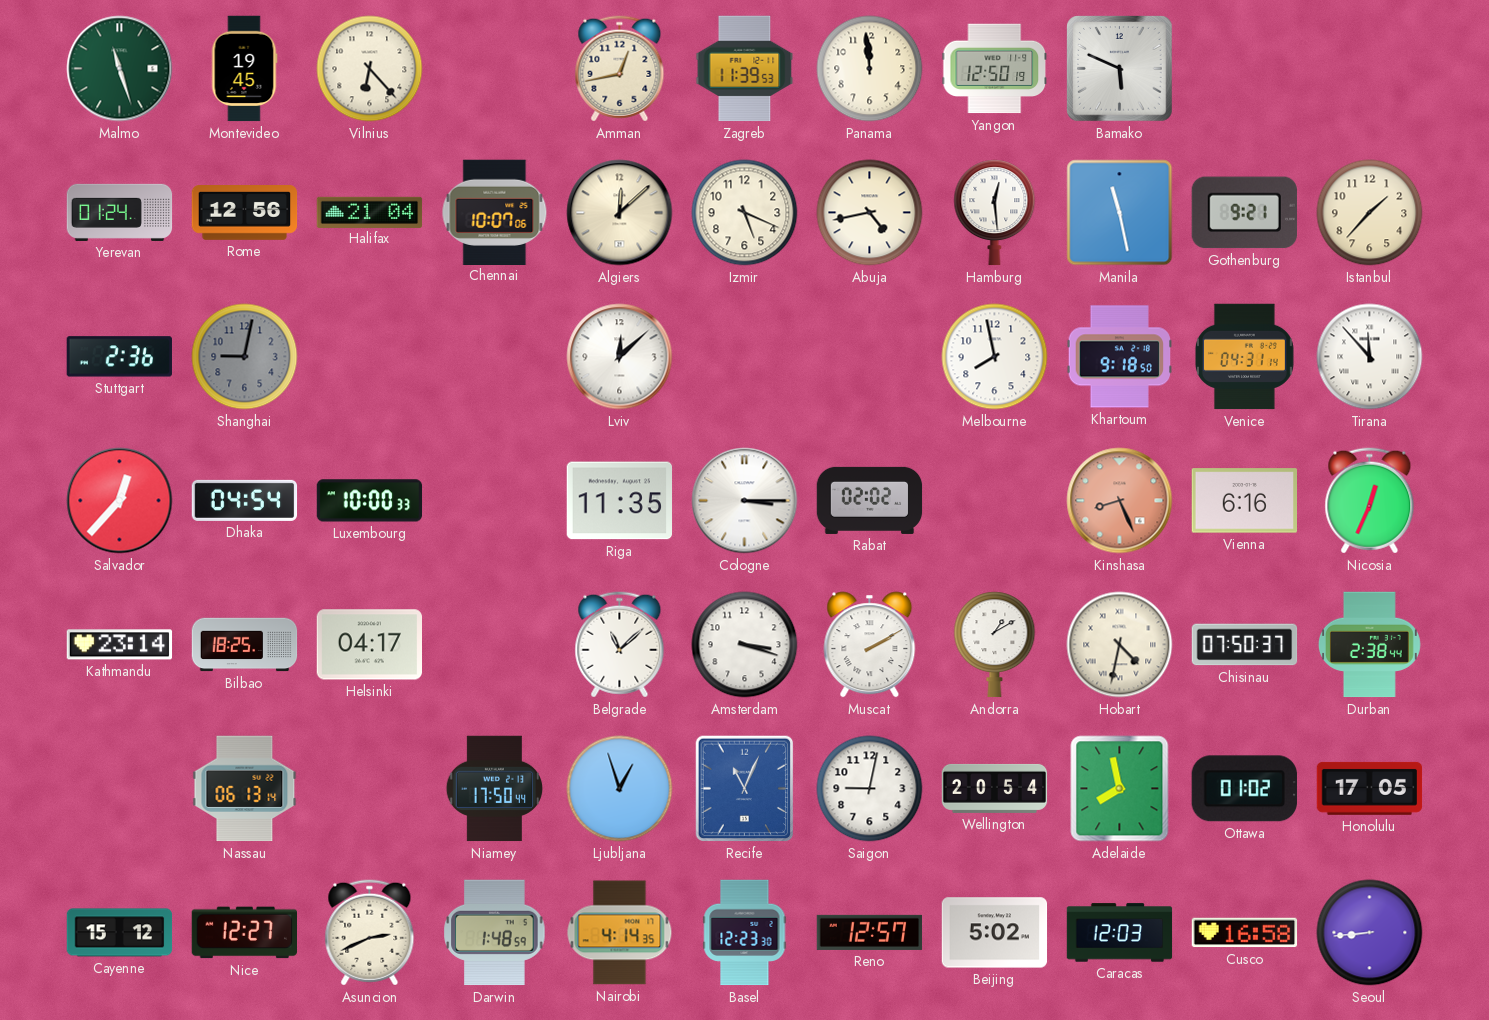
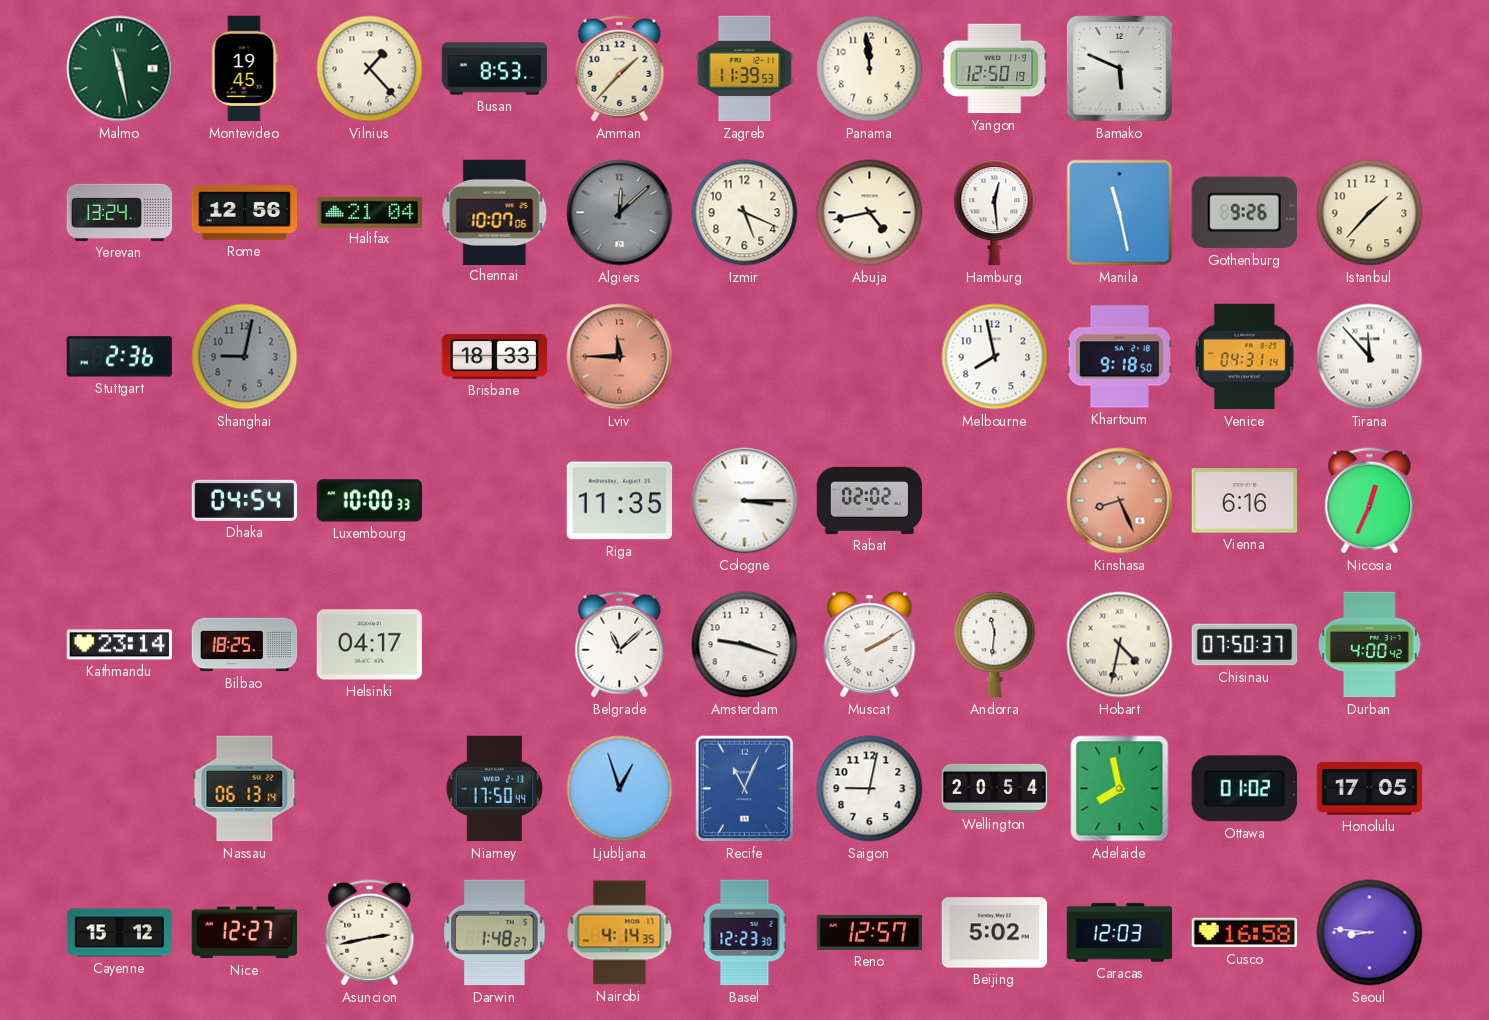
Malmo: 11:27 -> 11:28 (120, 69)
Vilnius: 6:23 -> 1:23 (370, 69)
Busan: none -> 8:53 (495, 69)
Amman: 12:43 -> 1:37 (620, 69)
Yerevan: 01:24 -> 13:24 (120, 212)
Algiers dial: cream -> grey (620, 213)
Gothenburg: 9:21 -> 9:26 (1244, 213)
Brisbane: none -> 18:33 (495, 356)
Lviv: 12:08 -> 11:45 (620, 357)
Lviv dial: white -> salmon (620, 357)
Salvador: 12:37 -> none (120, 501)
Amsterdam: 3:18 -> 9:18 (745, 645)
Andorra: 1:10 -> 11:31 (995, 645)
Durban: 2:38 -> 4:00 (1369, 645)
Asuncion: 2:41 -> 2:43 (370, 933)
Darwin: 1:48:59 -> 1:48:27 (495, 933)
Seoul: 8:44 -> 8:46 (1370, 933)
